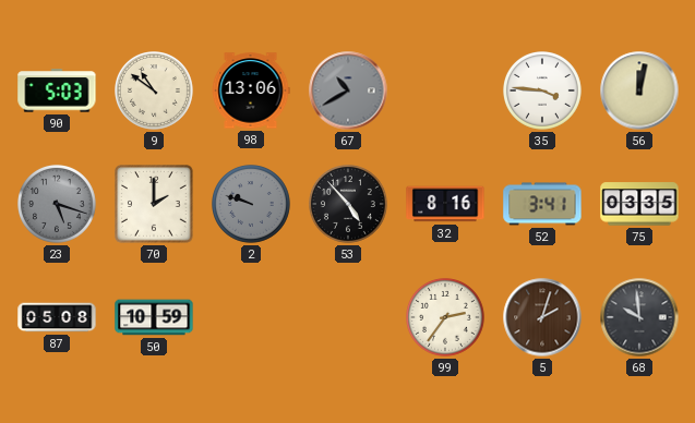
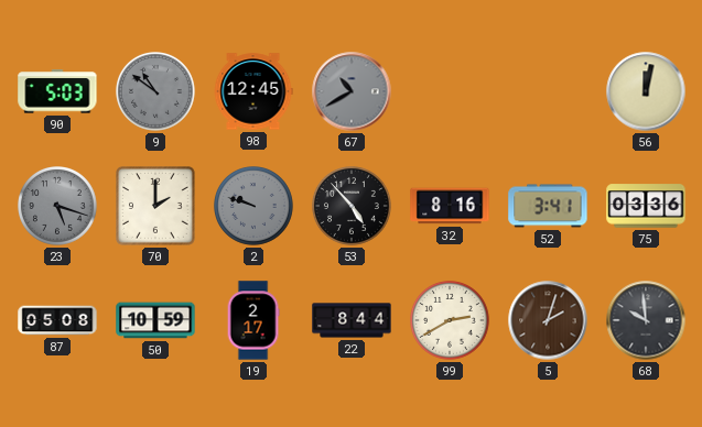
9 dial: cream -> grey (156, 92)
98: 13:06 -> 12:45 (253, 91)
35: 3:46 -> none (543, 92)
75: 03:35 -> 03:36 (646, 206)
19: none -> 2:17 (253, 320)
22: none -> 8:44 (352, 320)
99: 2:36 -> 2:40 (451, 321)
